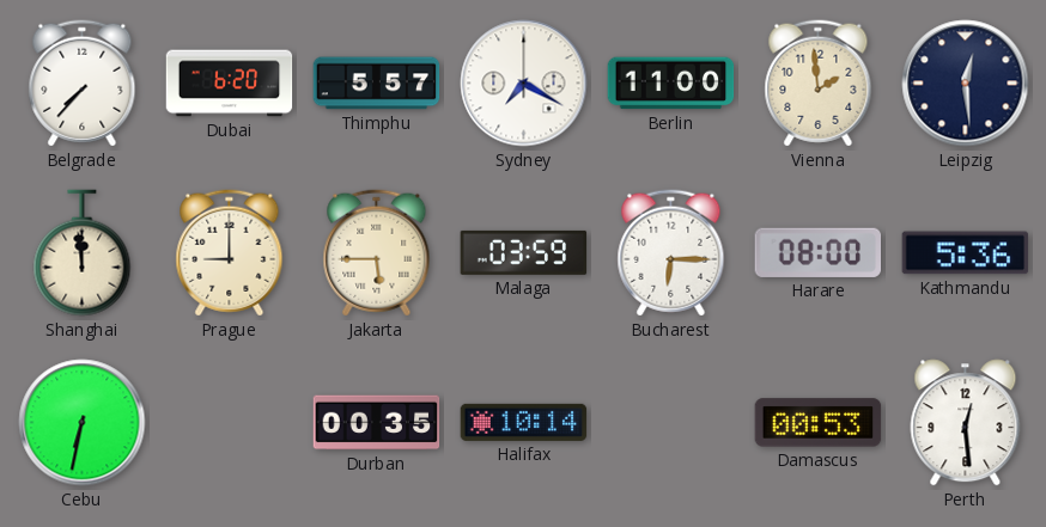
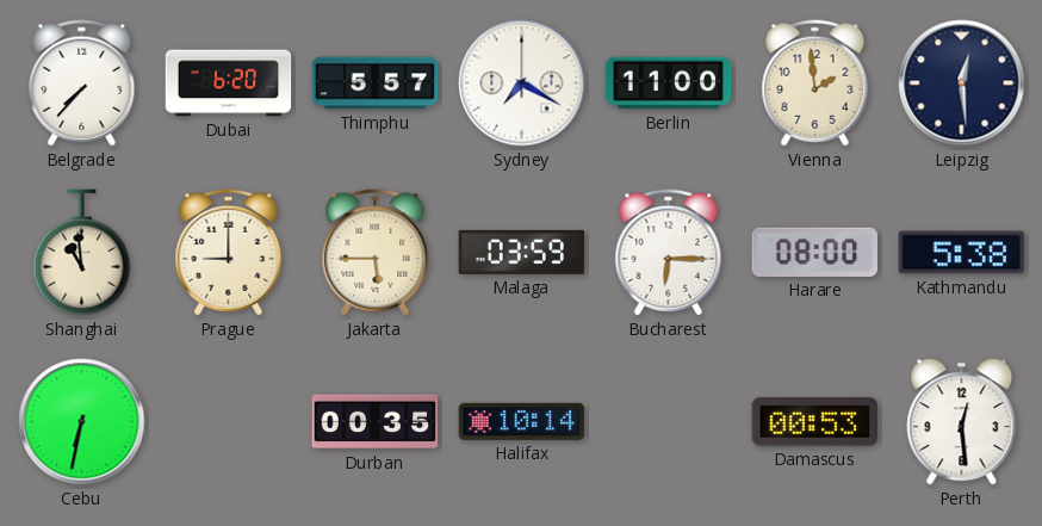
Shanghai: 11:59 -> 10:59 (82, 253)
Kathmandu: 5:36 -> 5:38 (962, 253)
